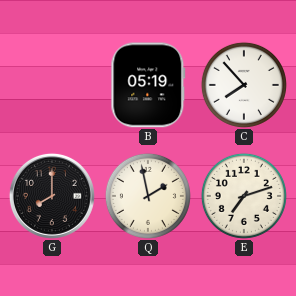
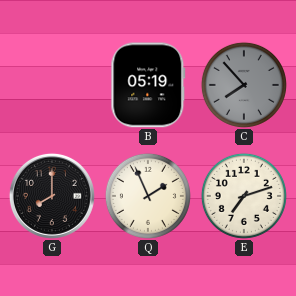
C dial: white -> grey (244, 85)
Q: 1:58 -> 1:56 (148, 196)
